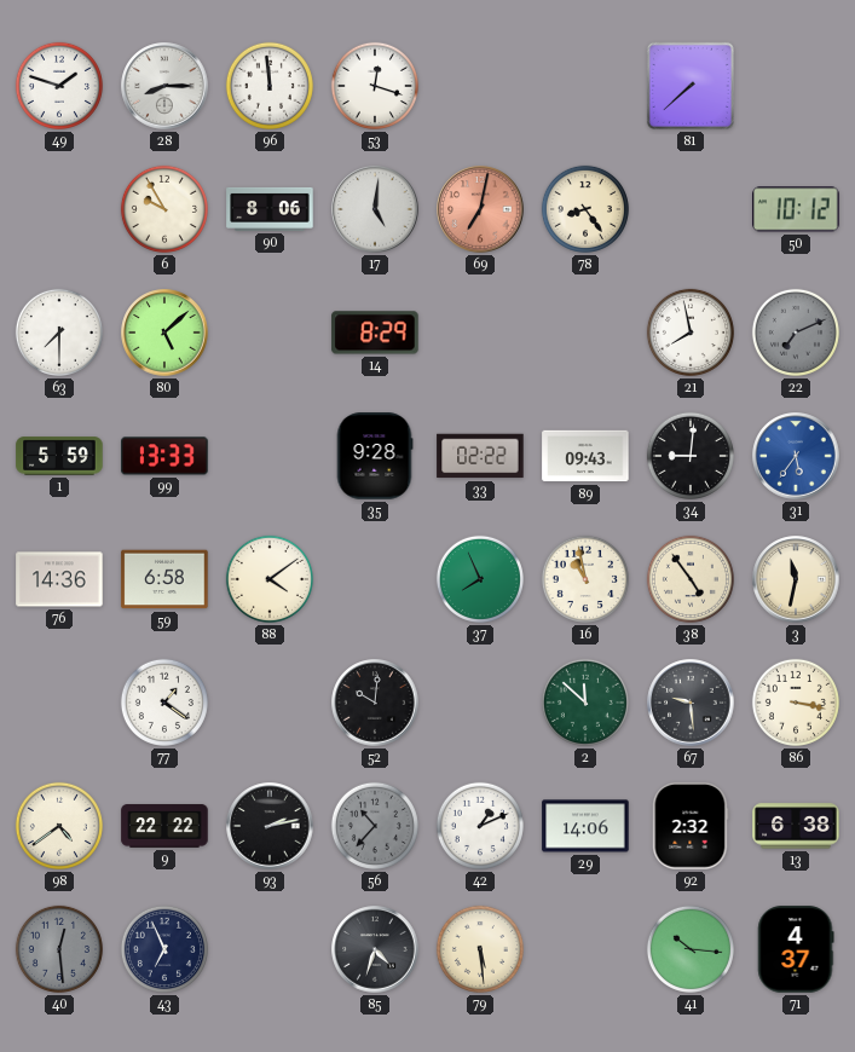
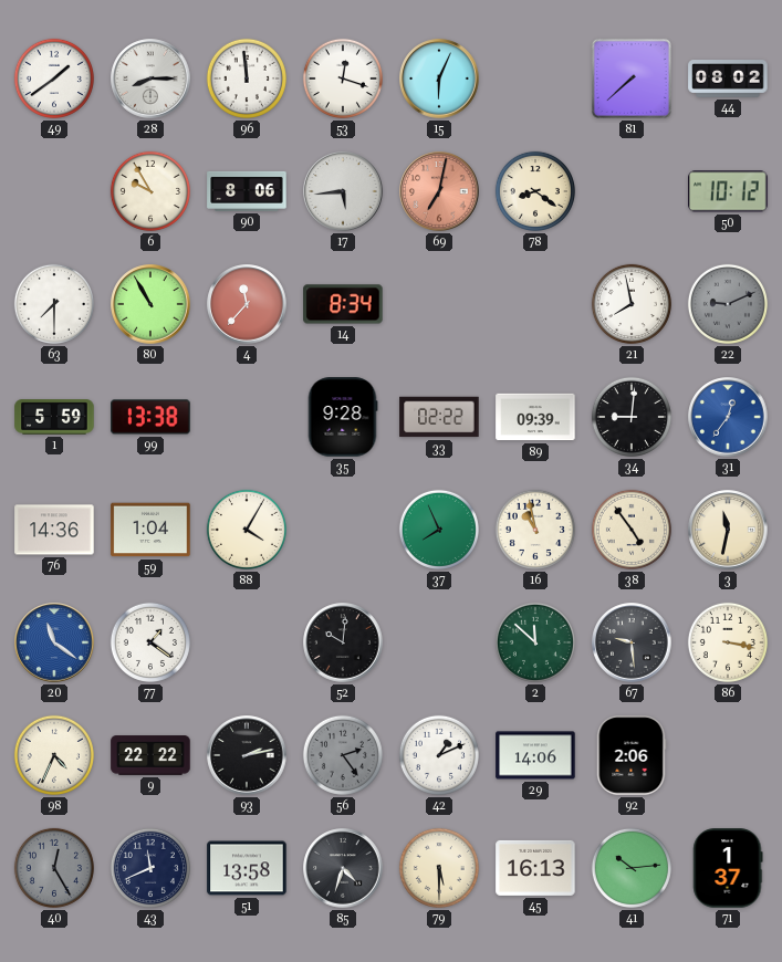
49: 1:48 -> 1:39 (54, 79)
15: none -> 6:04 (439, 79)
44: none -> 08:02 (728, 80)
17: 5:01 -> 5:44 (343, 191)
78: 8:24 -> 8:21 (535, 191)
80: 5:08 -> 10:55 (150, 304)
4: none -> 11:37 (247, 304)
14: 8:29 -> 8:34 (343, 304)
22: 7:11 -> 9:11 (728, 304)
99: 13:33 -> 13:38 (150, 417)
89: 09:43 -> 09:39 (535, 417)
31: 5:36 -> 12:36 (728, 417)
59: 6:58 -> 1:04 (150, 530)
88: 4:09 -> 4:05 (247, 530)
20: none -> 11:21 (54, 642)
98: 4:39 -> 4:34 (54, 755)
56: 10:37 -> 2:24 (343, 755)
92: 2:32 -> 2:06 (632, 755)
13: 6:38 -> none (796, 826)
40: 12:29 -> 12:25 (54, 868)
43: 6:56 -> 11:41 (150, 868)
51: none -> 13:58 (247, 868)
79: 5:29 -> 5:30 (439, 868)
45: none -> 16:13 (535, 868)
41: 10:16 -> 10:14 (632, 868)
71: 4:37 -> 1:37 (728, 868)
